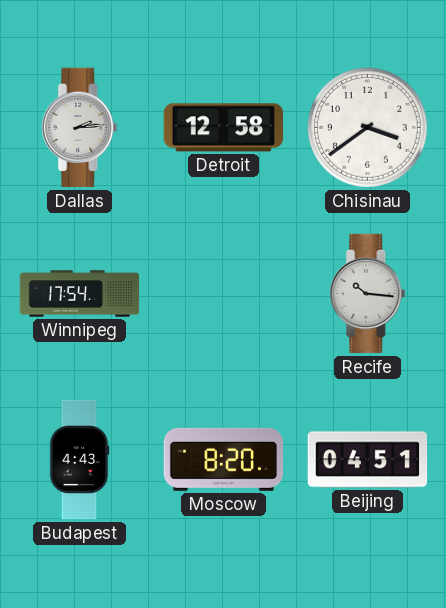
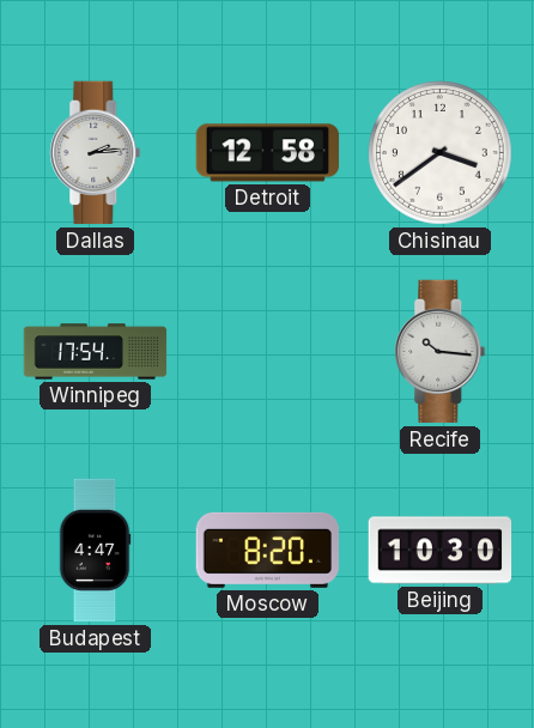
Budapest: 4:43 -> 4:47 (95, 551)
Beijing: 04:51 -> 10:30 (441, 551)
